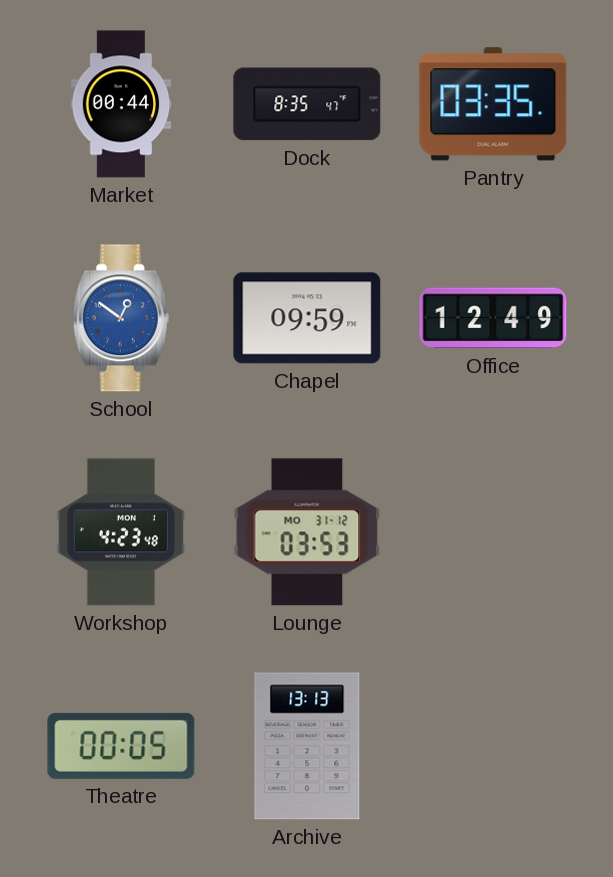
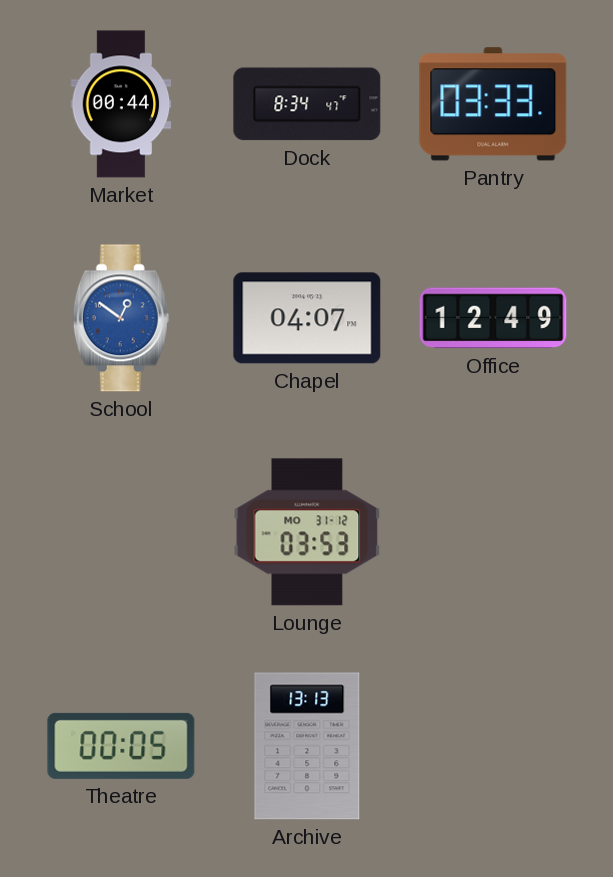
Dock: 8:35 -> 8:34 (307, 104)
Pantry: 03:35 -> 03:33 (493, 104)
Chapel: 09:59 -> 04:07 (307, 318)
Workshop: 4:23 -> none (121, 532)
